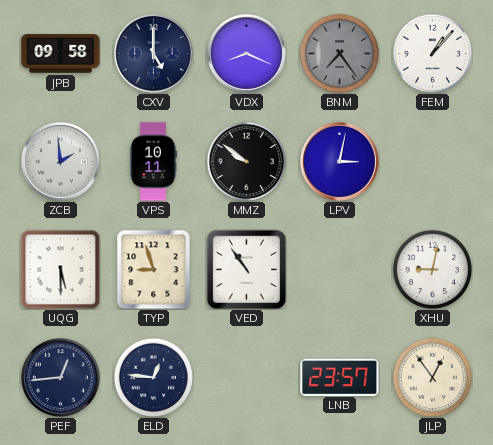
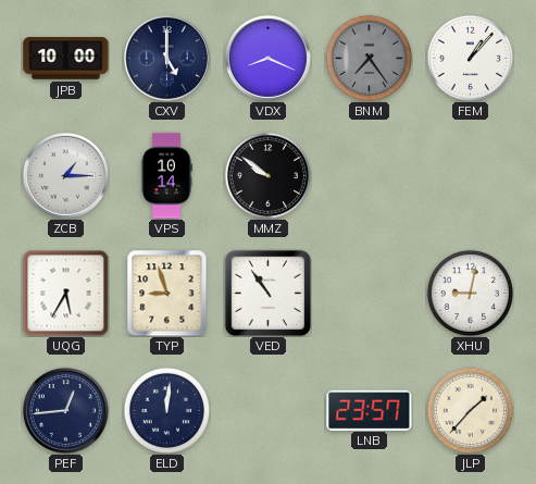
JPB: 09:58 -> 10:00 (66, 59)
ZCB: 1:59 -> 1:15 (65, 175)
VPS: 10:11 -> 10:14 (166, 176)
LPV: 3:02 -> none (339, 161)
UQG: 5:30 -> 5:35 (65, 293)
ELD: 12:46 -> 12:01 (166, 410)
JLP: 12:54 -> 1:37 (470, 410)
